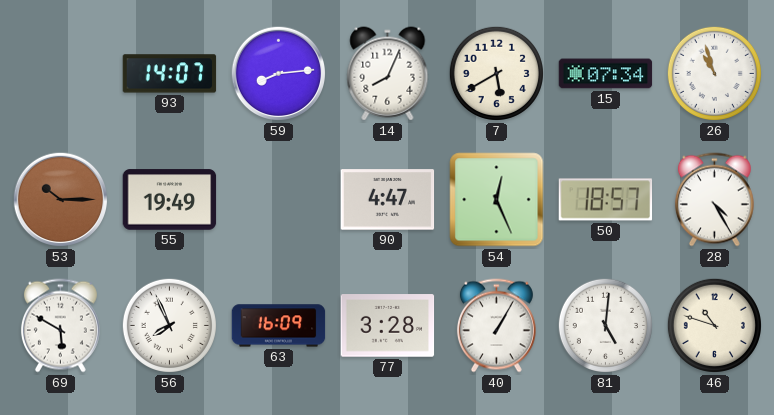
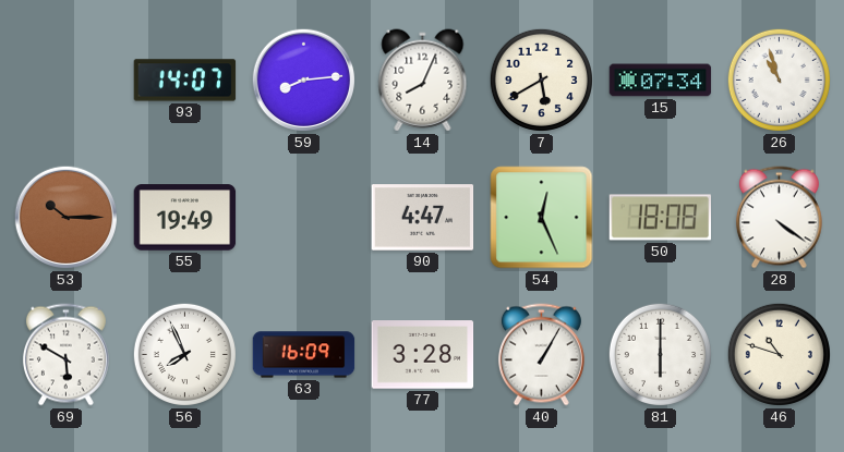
50: 18:57 -> 18:08 (661, 218)
28: 4:25 -> 4:21 (779, 218)
81: 5:01 -> 6:00 (660, 354)
